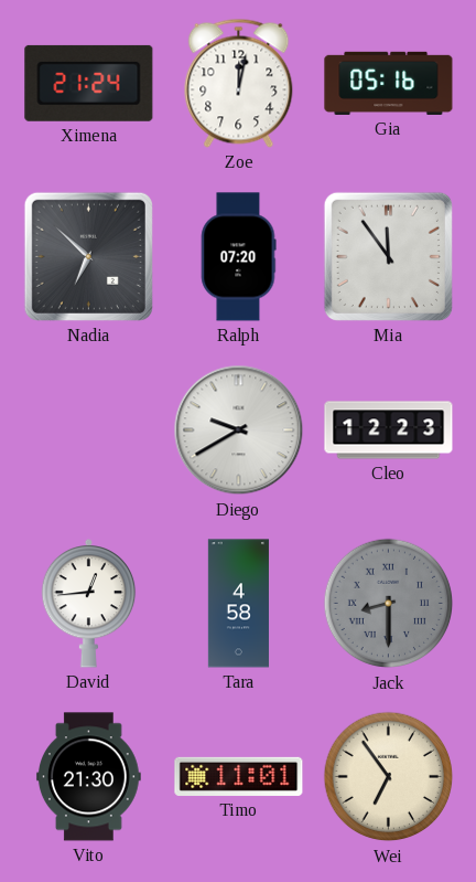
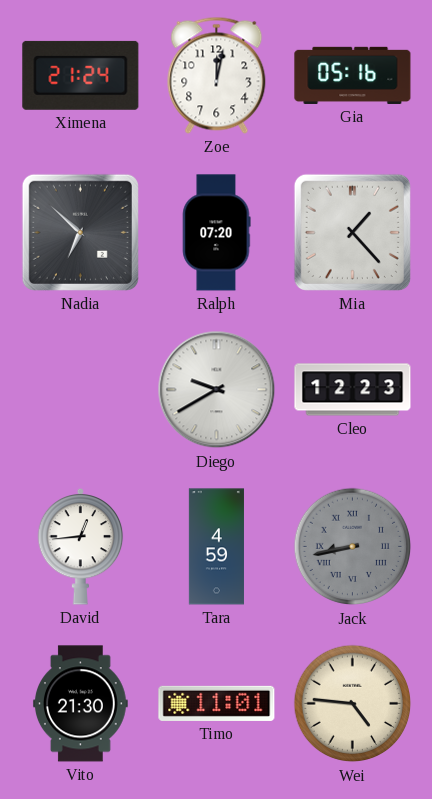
Mia: 11:54 -> 1:23 (352, 232)
Tara: 4:58 -> 4:59 (216, 547)
Jack: 8:30 -> 8:43 (353, 547)
Wei: 6:54 -> 4:46 (353, 704)
